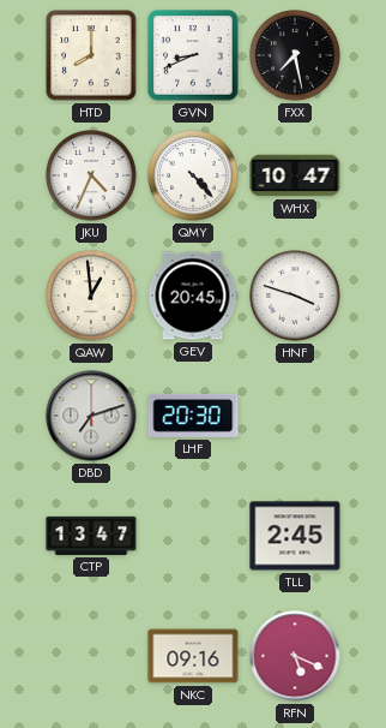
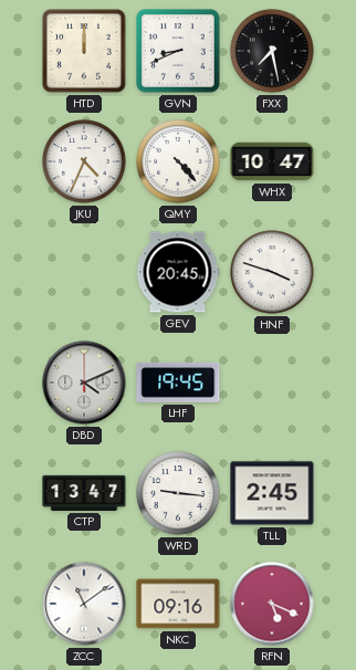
HTD: 8:00 -> 12:00 (84, 51)
QAW: 12:59 -> none (91, 296)
DBD: 7:12 -> 4:11 (84, 383)
LHF: 20:30 -> 19:45 (178, 383)
WRD: none -> 9:16 (178, 493)
ZCC: none -> 11:09 (84, 604)
